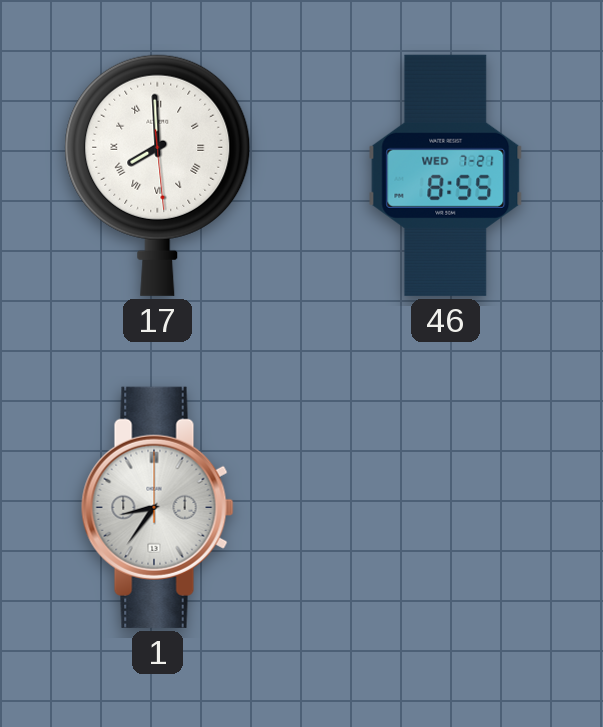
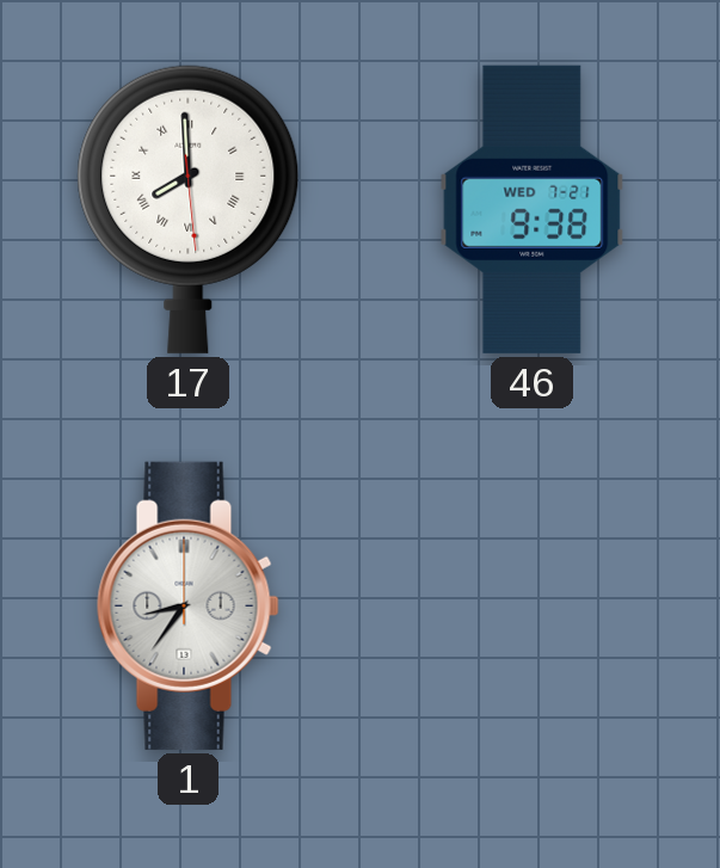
46: 8:55 -> 9:38 (533, 209)
